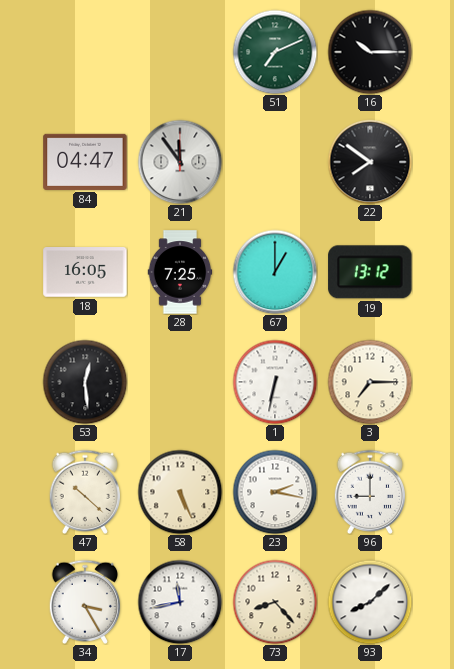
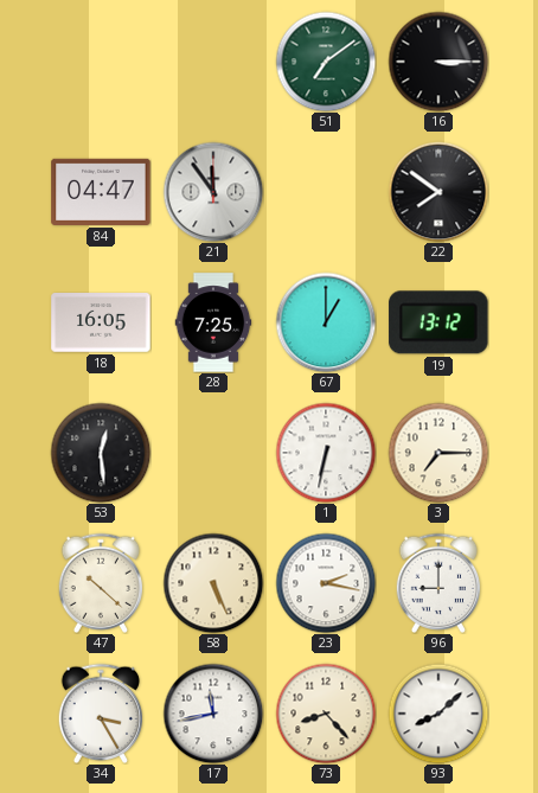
51: 7:11 -> 7:09 (326, 62)
16: 10:15 -> 3:15 (438, 62)
